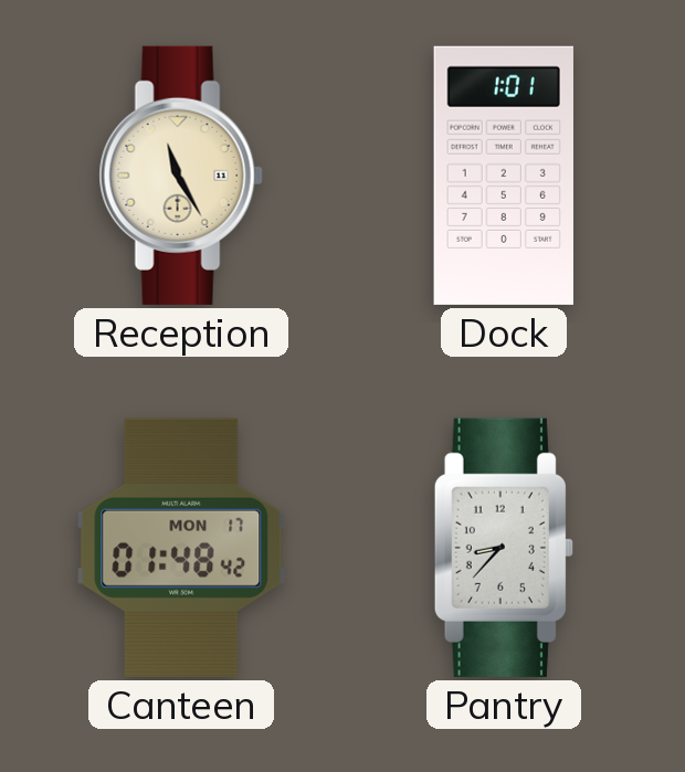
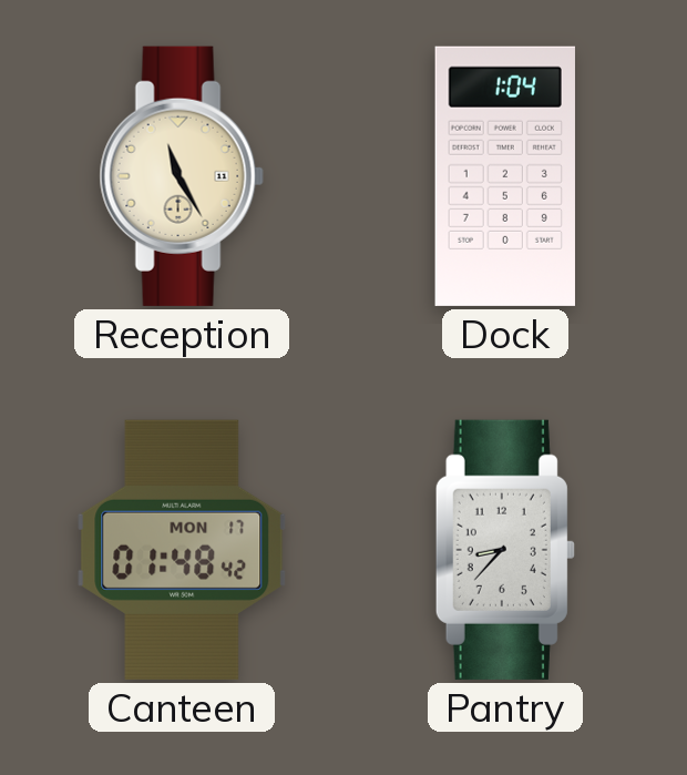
Dock: 1:01 -> 1:04 (505, 176)
